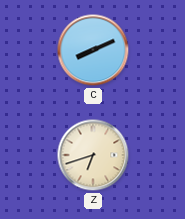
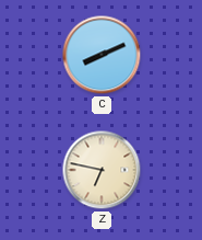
Z: 6:42 -> 6:47 (102, 170)
